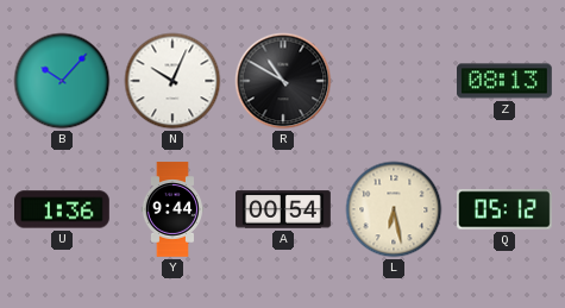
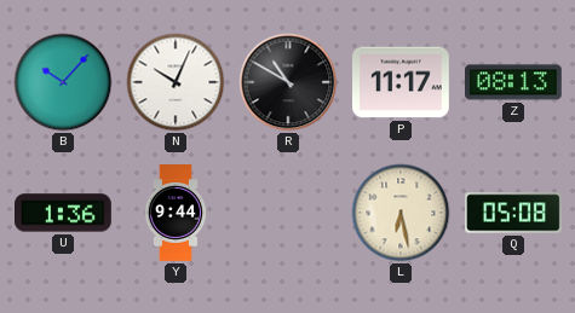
P: none -> 11:17 (402, 82)
A: 00:54 -> none (283, 209)
Q: 05:12 -> 05:08 (514, 213)
